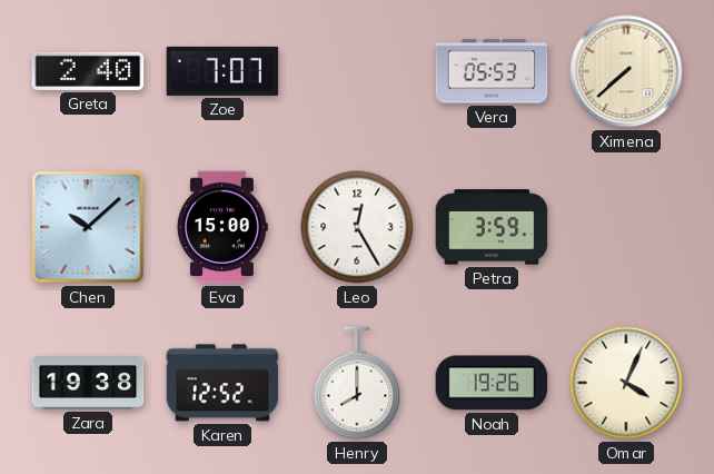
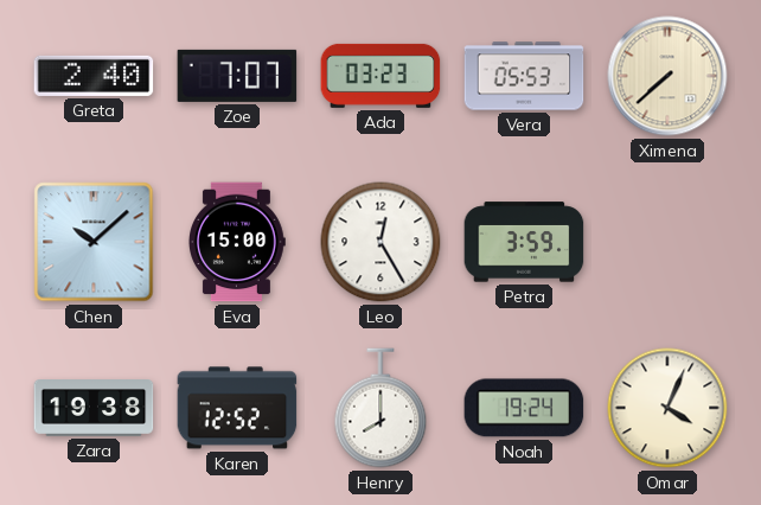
Ada: none -> 03:23 (380, 76)
Noah: 19:26 -> 19:24 (524, 408)
